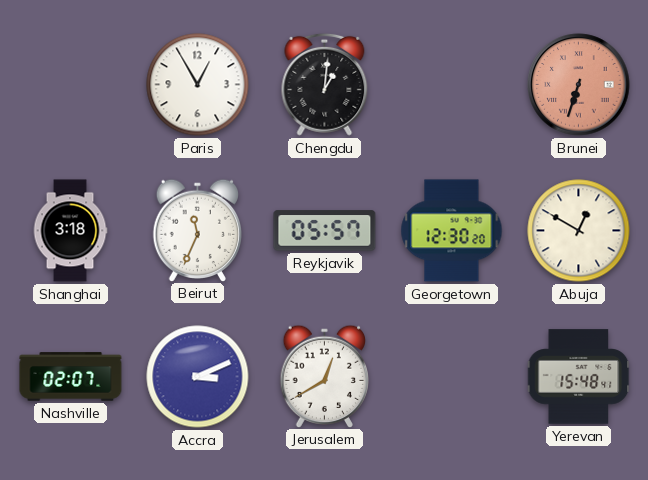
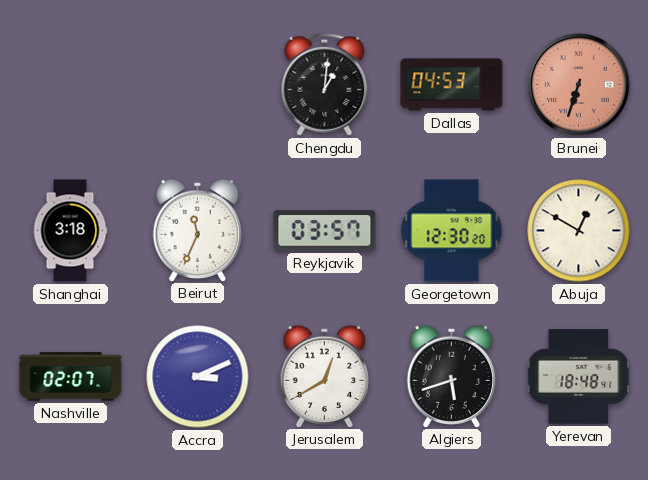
Paris: 12:55 -> none (198, 85)
Dallas: none -> 04:53 (452, 85)
Reykjavik: 05:57 -> 03:57 (325, 231)
Algiers: none -> 5:42 (451, 376)
Yerevan: 15:48 -> 18:48 (579, 377)
